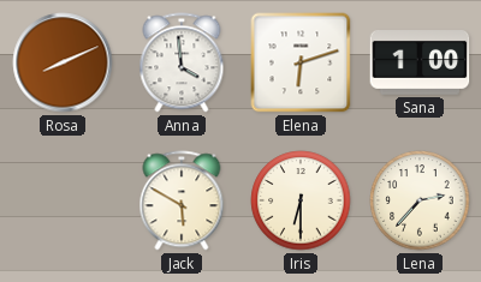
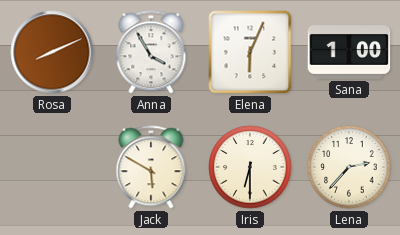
Anna: 3:59 -> 3:55 (151, 52)
Elena: 6:12 -> 6:04 (250, 52)
